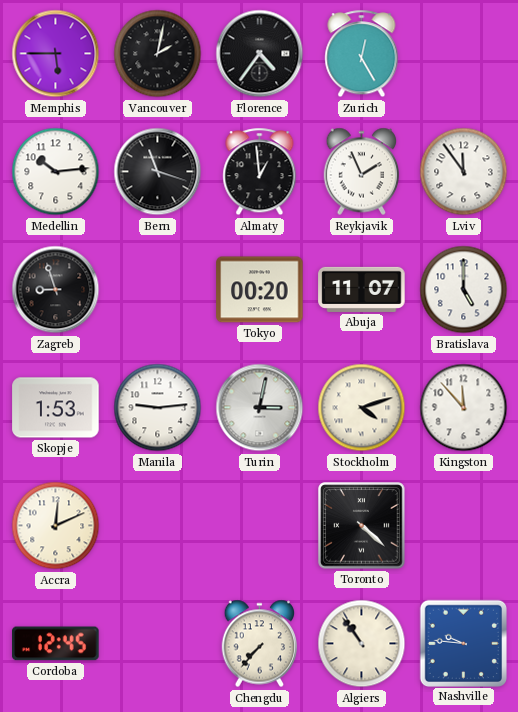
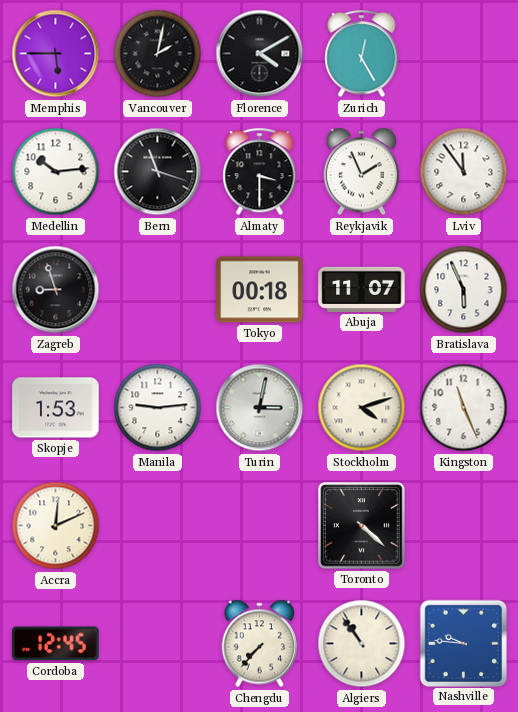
Florence: 4:36 -> 4:10 (260, 54)
Almaty: 12:59 -> 3:30 (260, 172)
Tokyo: 00:20 -> 00:18 (260, 290)
Bratislava: 5:00 -> 5:56 (464, 290)
Kingston: 11:53 -> 11:26 (464, 408)
